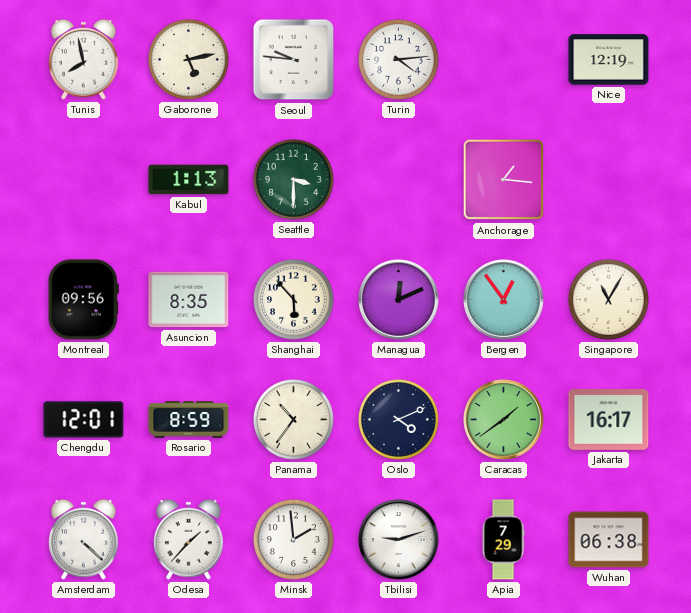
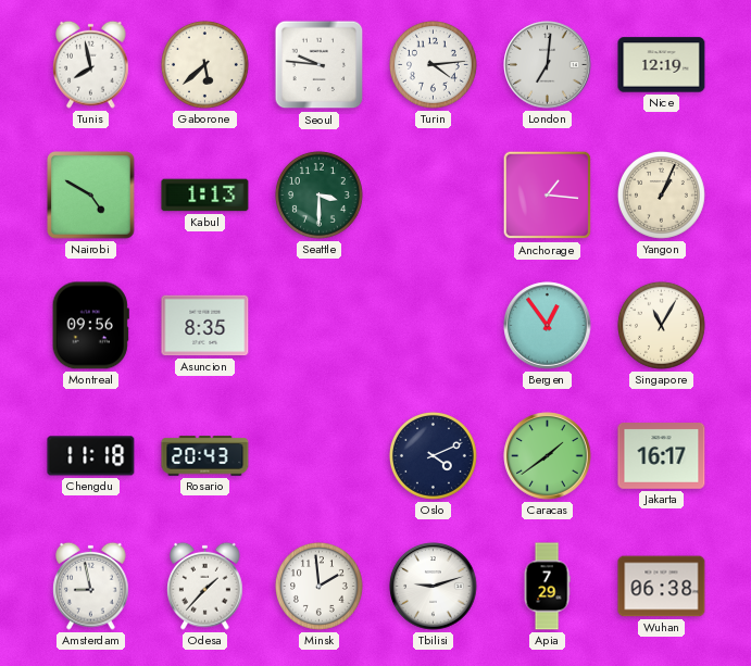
Gaborone: 5:13 -> 5:38 (204, 64)
London: none -> 7:01 (548, 65)
Nairobi: none -> 4:50 (91, 196)
Yangon: none -> 1:04 (661, 194)
Shanghai: 5:53 -> none (293, 299)
Managua: 12:11 -> none (399, 300)
Chengdu: 12:01 -> 11:18 (91, 456)
Rosario: 8:59 -> 20:43 (205, 456)
Panama: 10:36 -> none (293, 419)
Amsterdam: 4:22 -> 8:58 (91, 586)
